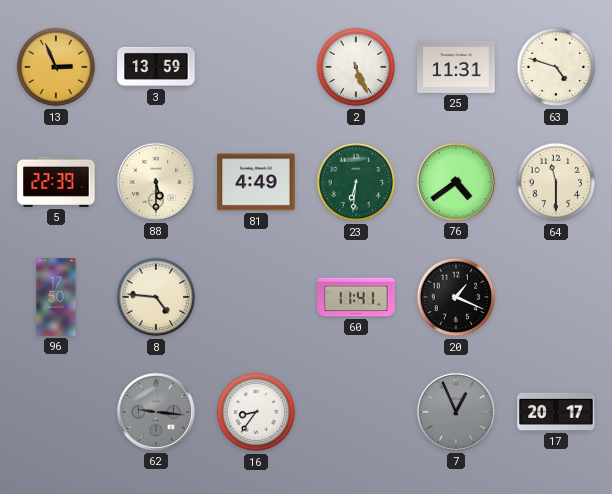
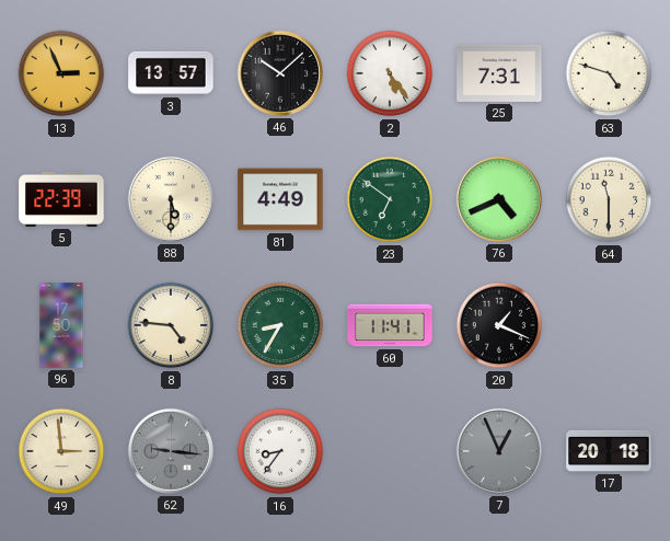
3: 13:59 -> 13:57 (171, 73)
46: none -> 10:08 (280, 73)
2: 5:26 -> 5:24 (390, 73)
25: 11:31 -> 7:31 (499, 73)
23: 6:31 -> 6:51 (390, 199)
76: 4:39 -> 4:41 (499, 199)
35: none -> 8:35 (280, 325)
49: none -> 2:59 (61, 451)
17: 20:17 -> 20:18 (609, 451)
